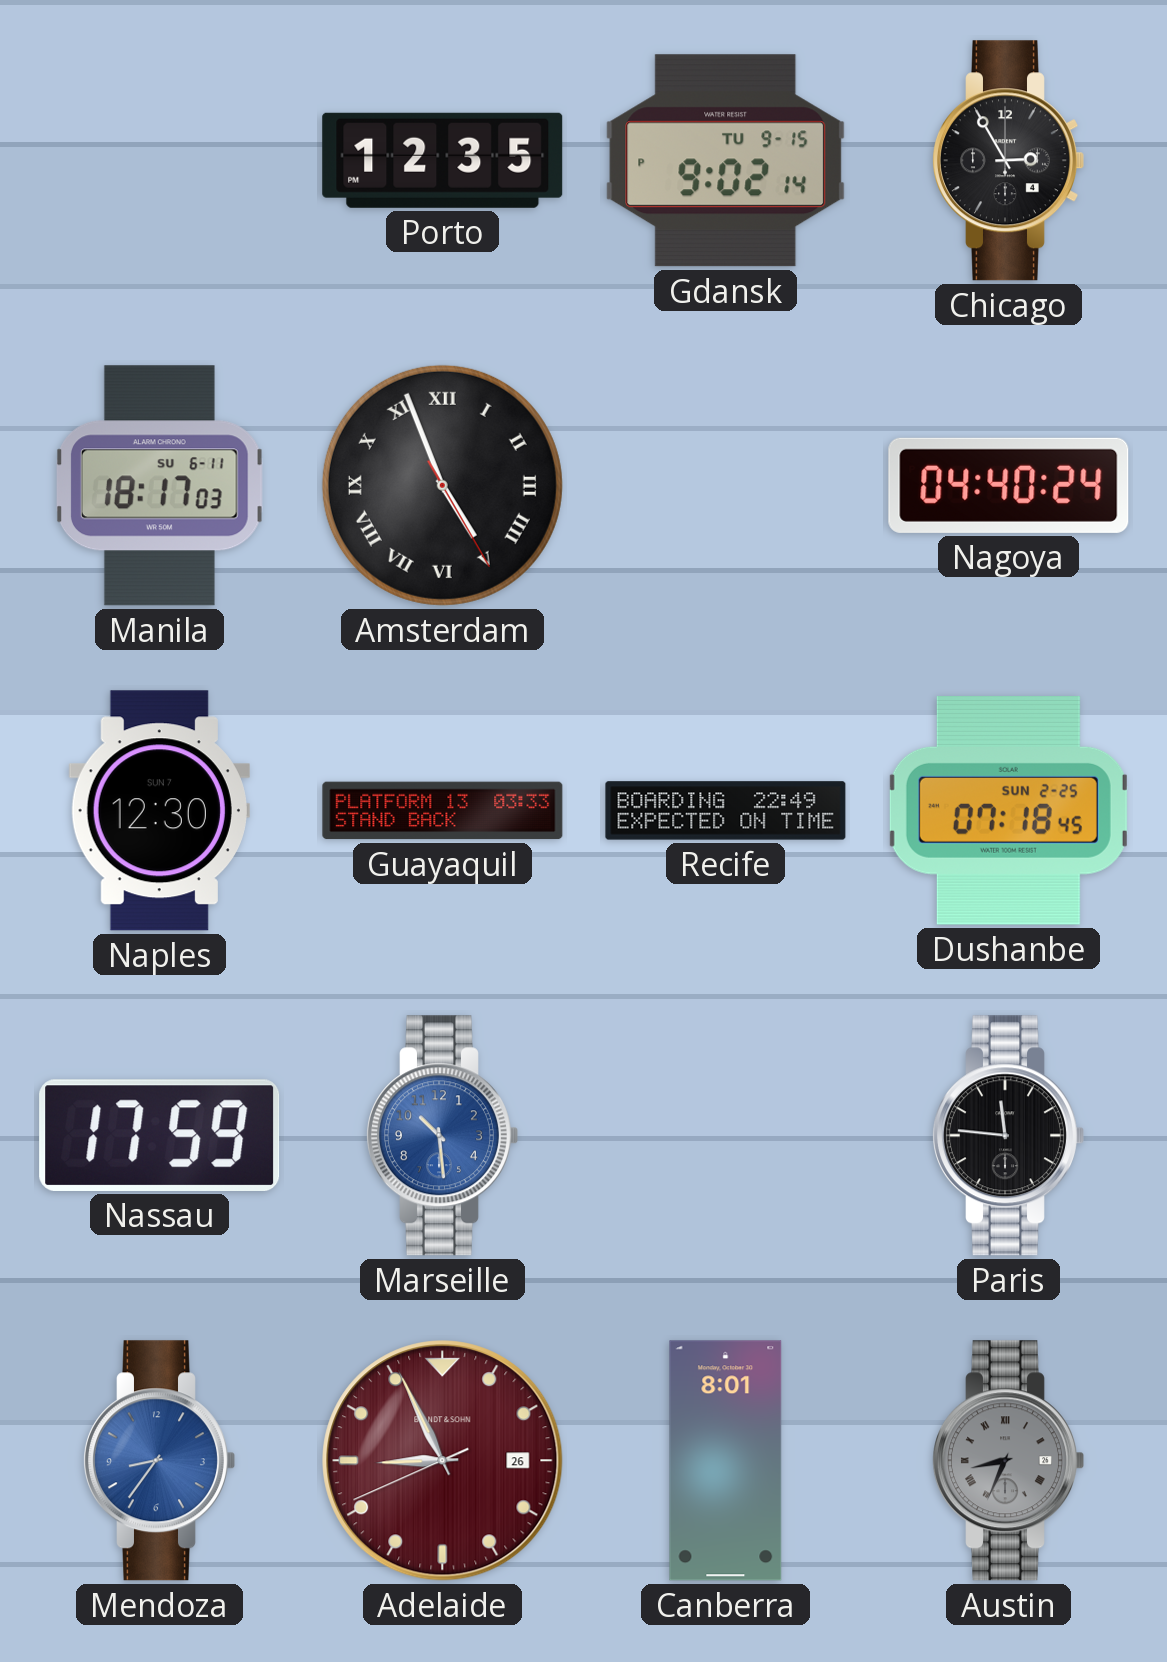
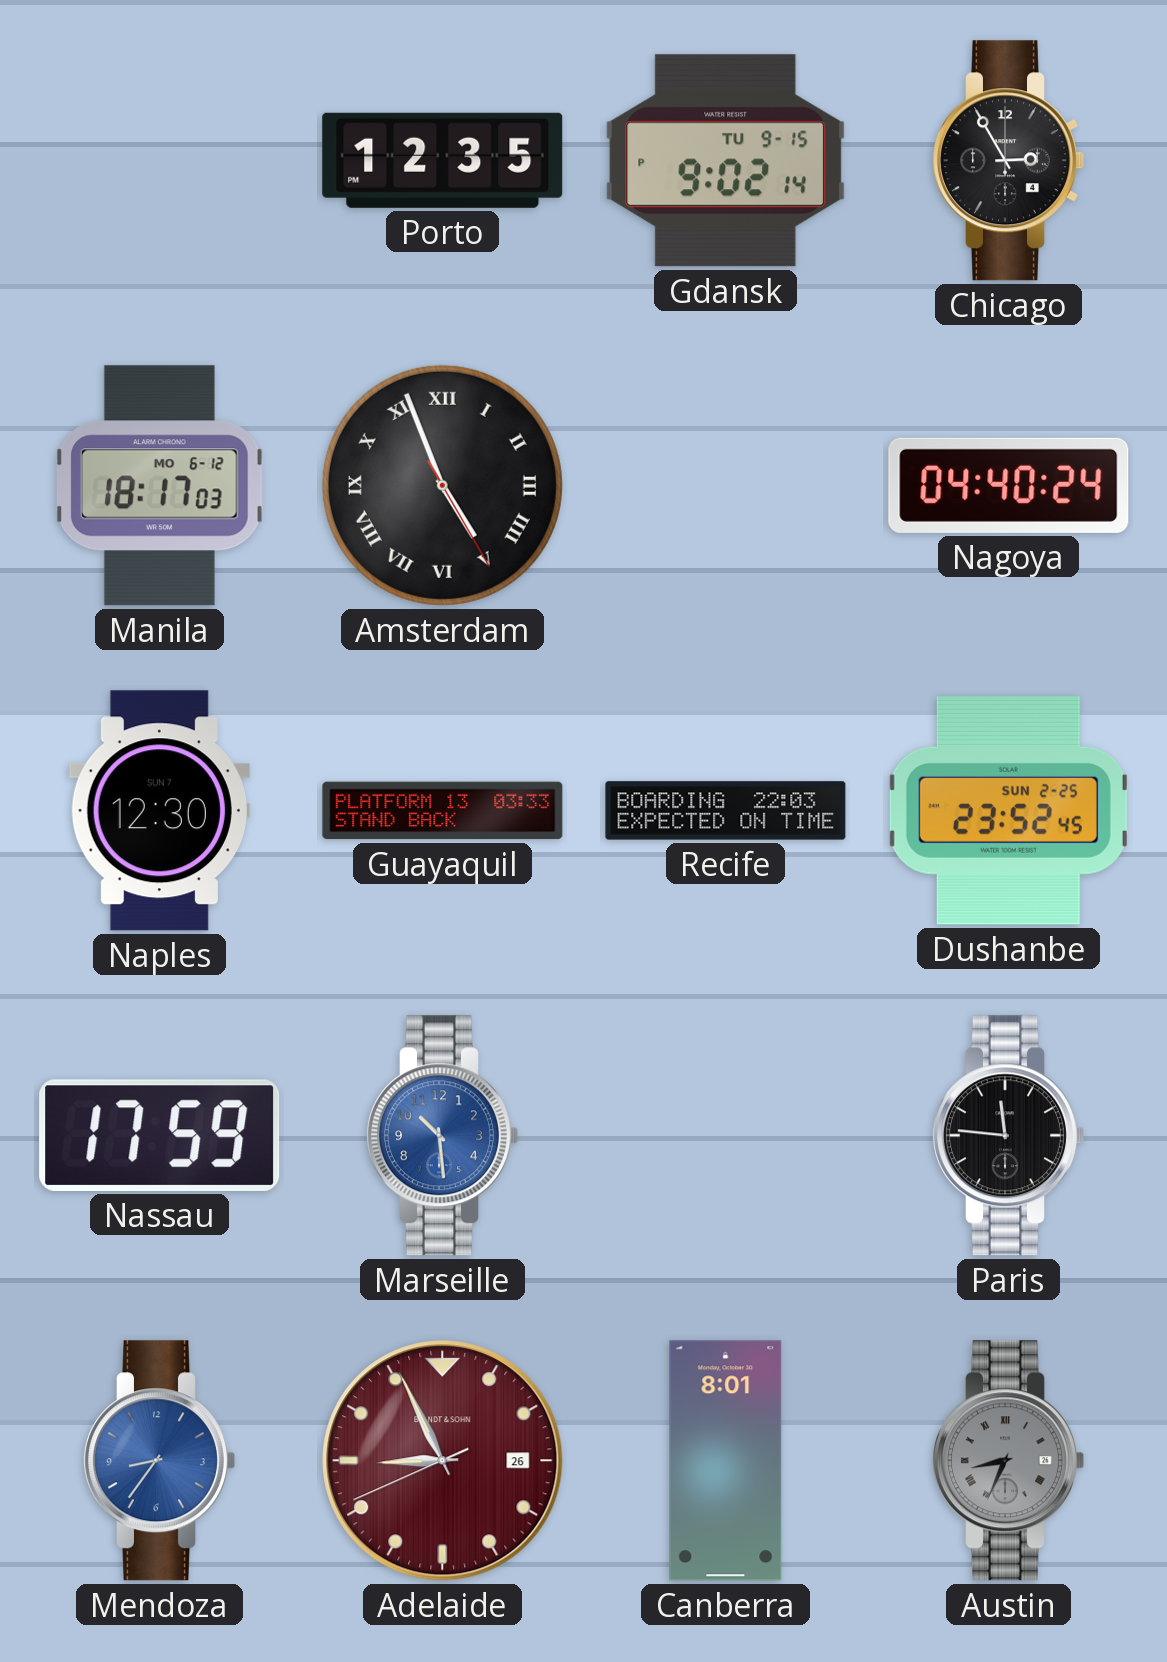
Manila date: SU 6-11 -> MO 6-12 (159, 486)
Recife: 22:49 -> 22:03 (726, 811)
Dushanbe: 07:18 -> 23:52 (1008, 810)
